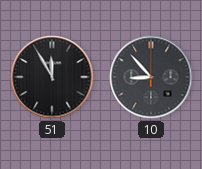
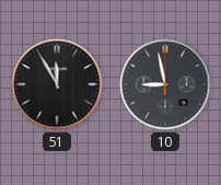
10: 8:53 -> 8:58 (165, 84)
